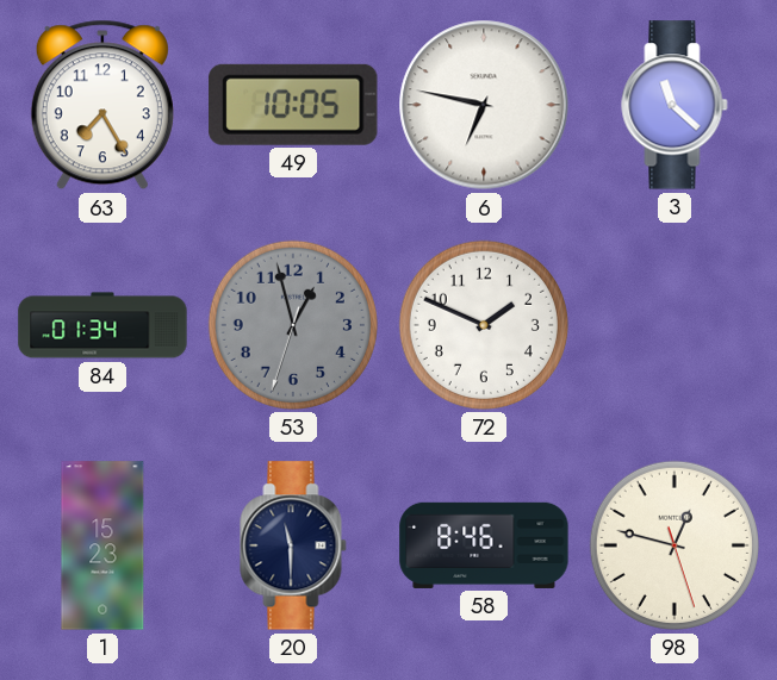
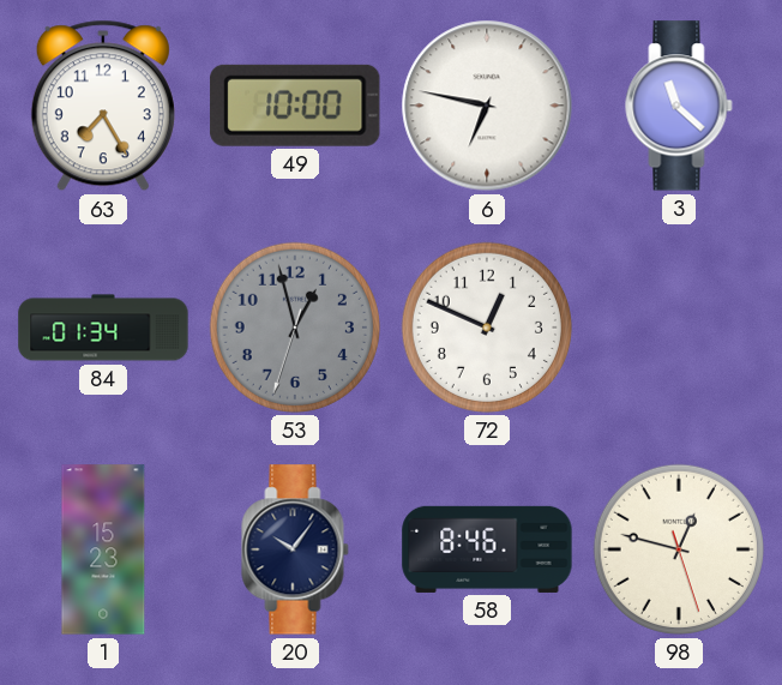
49: 10:05 -> 10:00 (295, 106)
72: 1:49 -> 12:49 (487, 328)
20: 11:30 -> 10:06 (295, 549)
